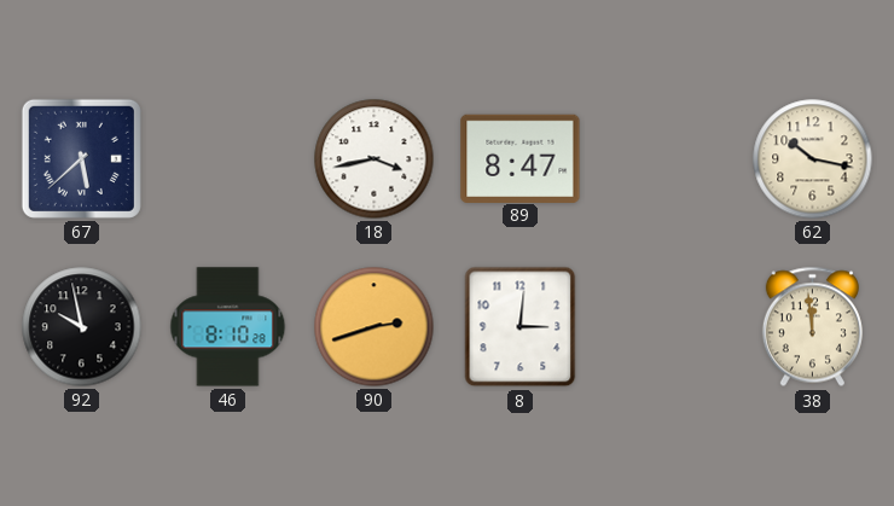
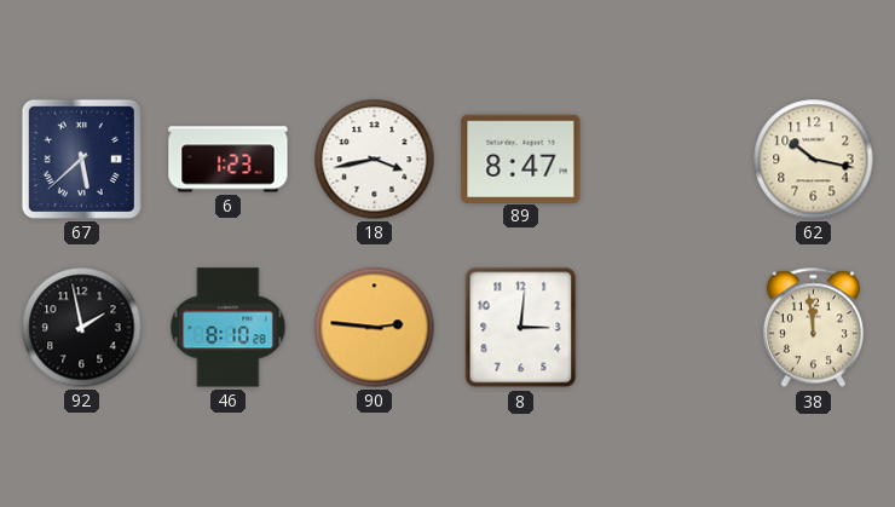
6: none -> 1:23 (229, 160)
92: 9:58 -> 1:58 (82, 328)
90: 2:42 -> 2:46 (375, 328)
